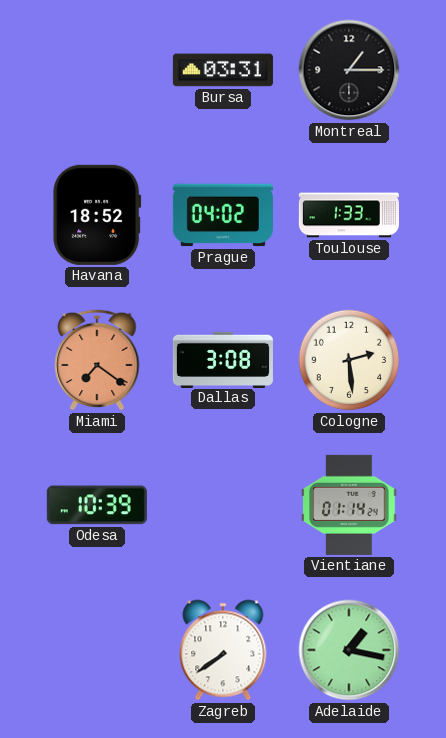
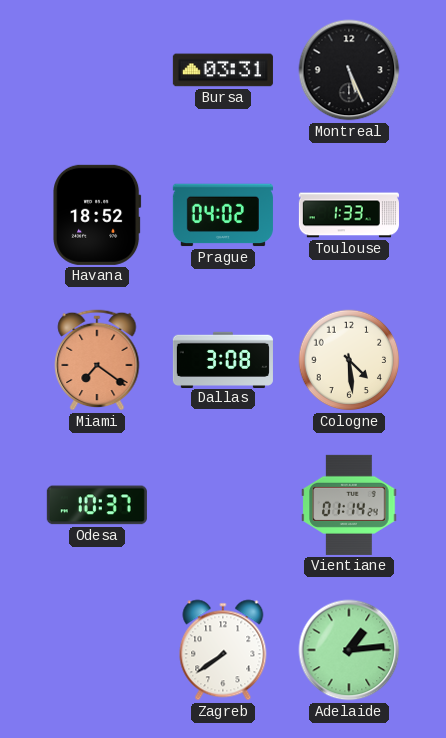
Montreal: 1:15 -> 5:26 (349, 70)
Cologne: 2:29 -> 4:29 (349, 360)
Odesa: 10:39 -> 10:37 (97, 505)
Adelaide: 1:17 -> 1:14 (349, 650)
